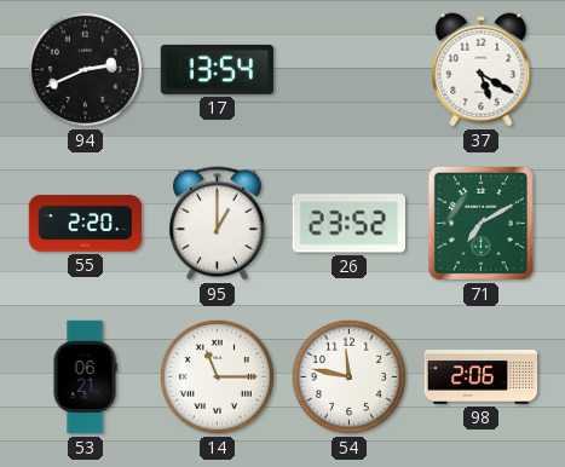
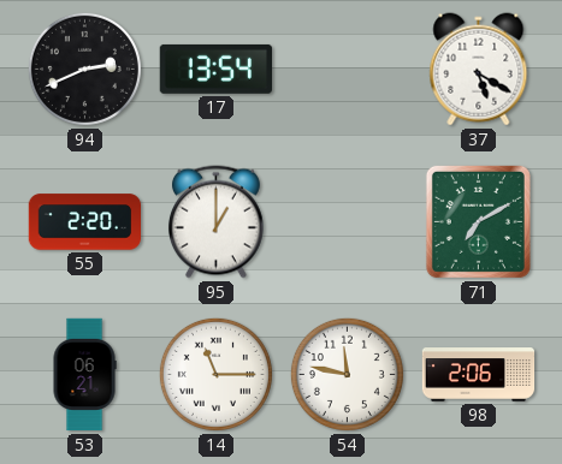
26: 23:52 -> none (348, 224)
